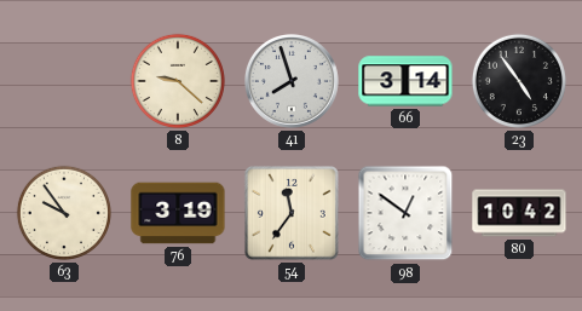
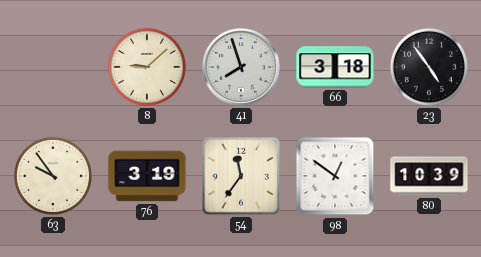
8: 9:22 -> 9:08 (147, 67)
66: 3:14 -> 3:18 (335, 67)
80: 10:42 -> 10:39 (429, 176)
